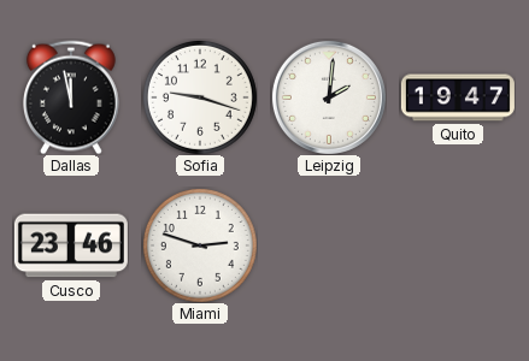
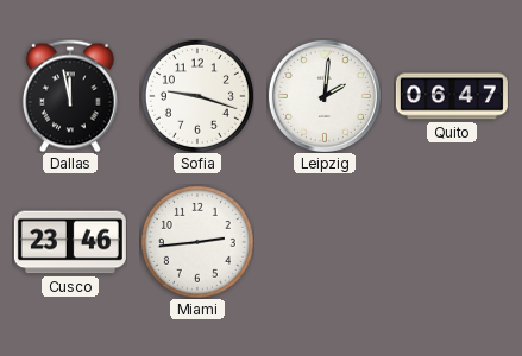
Quito: 19:47 -> 06:47 (452, 96)
Miami: 2:48 -> 2:44 (197, 242)
